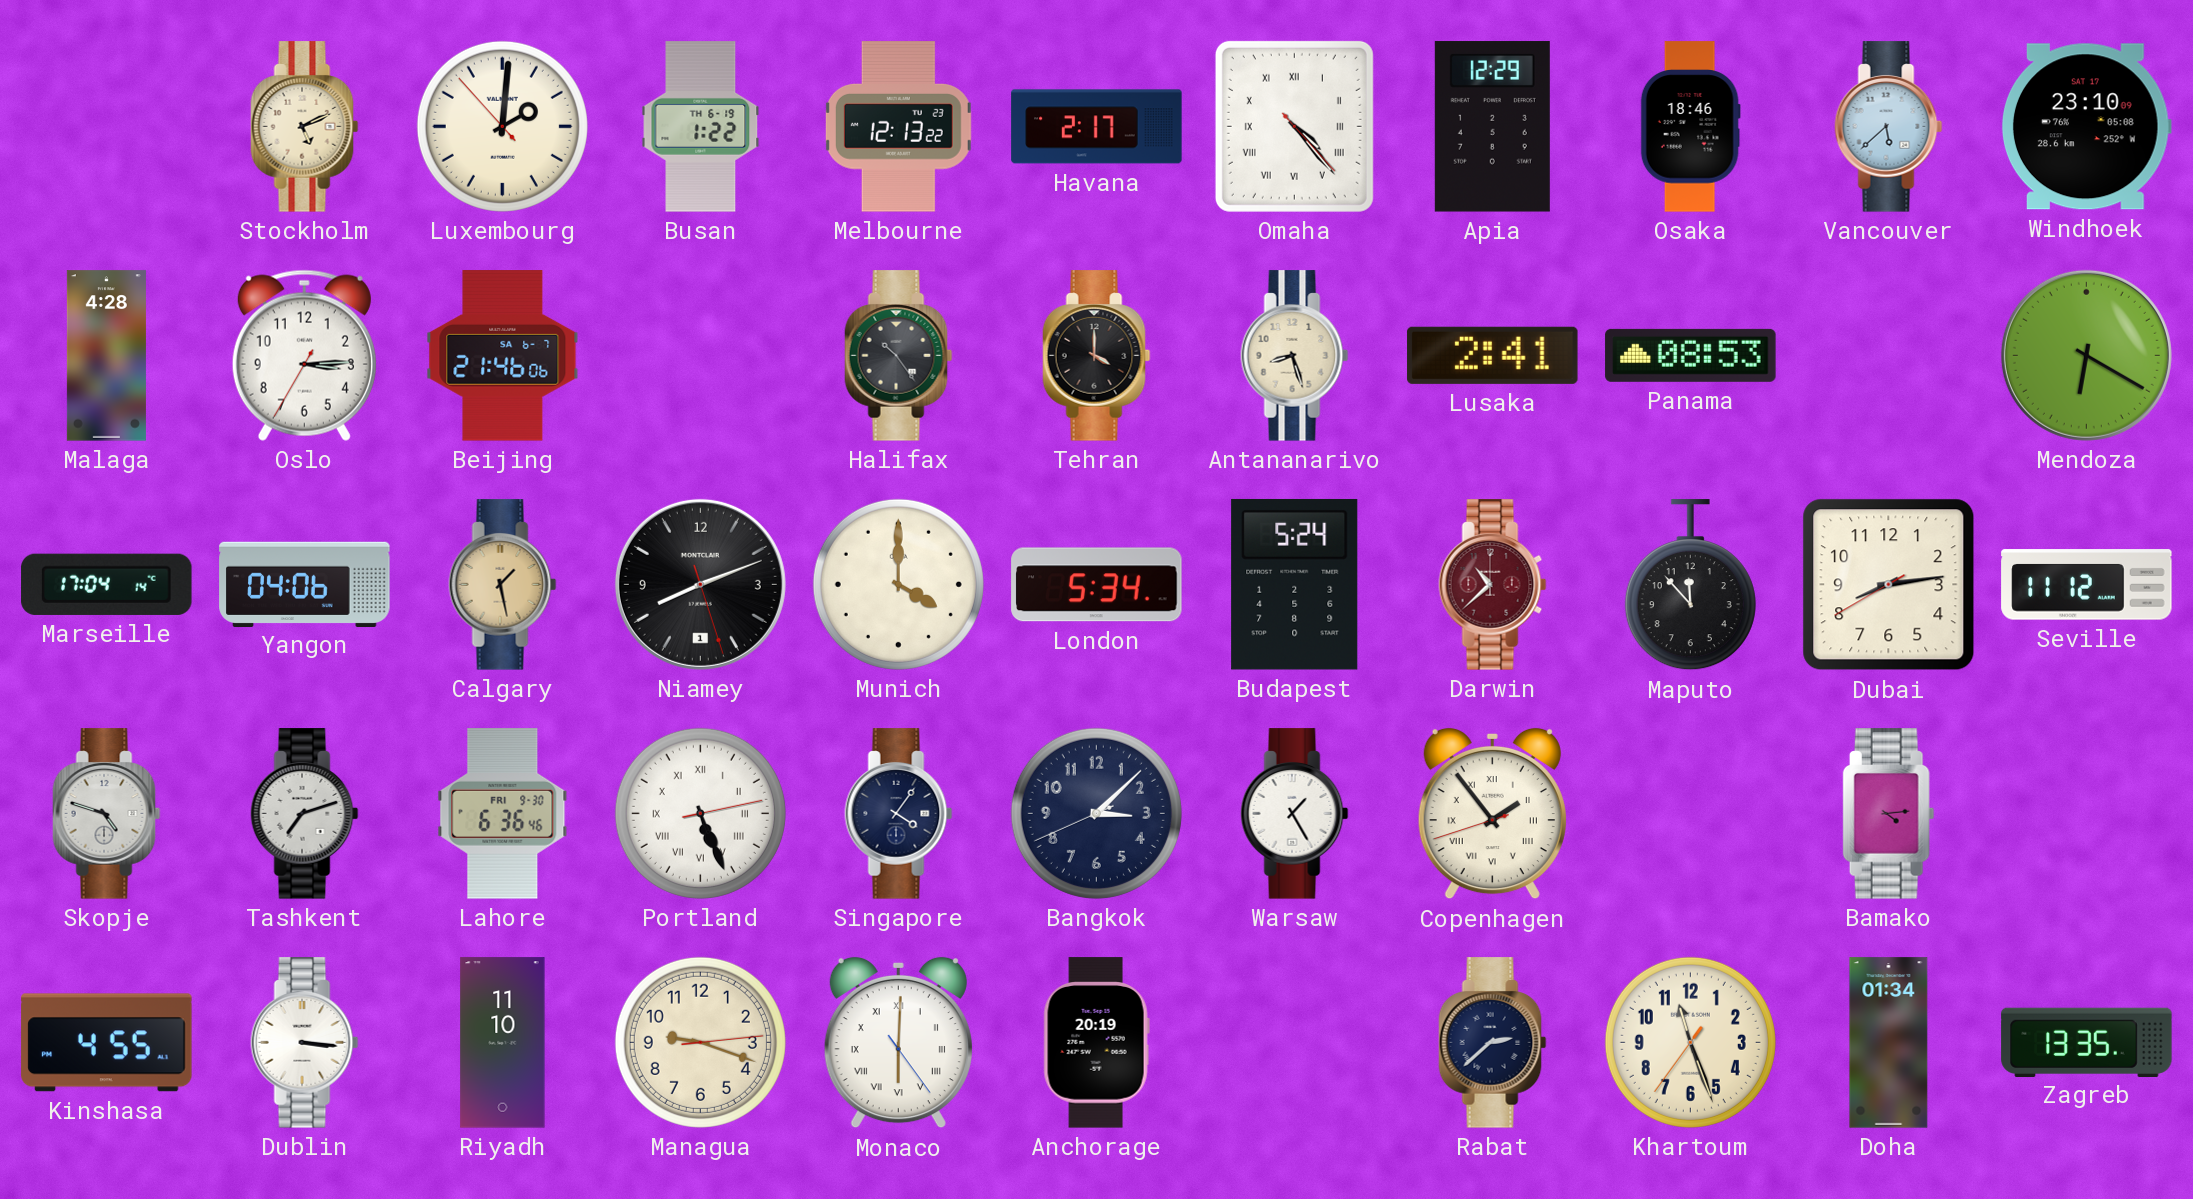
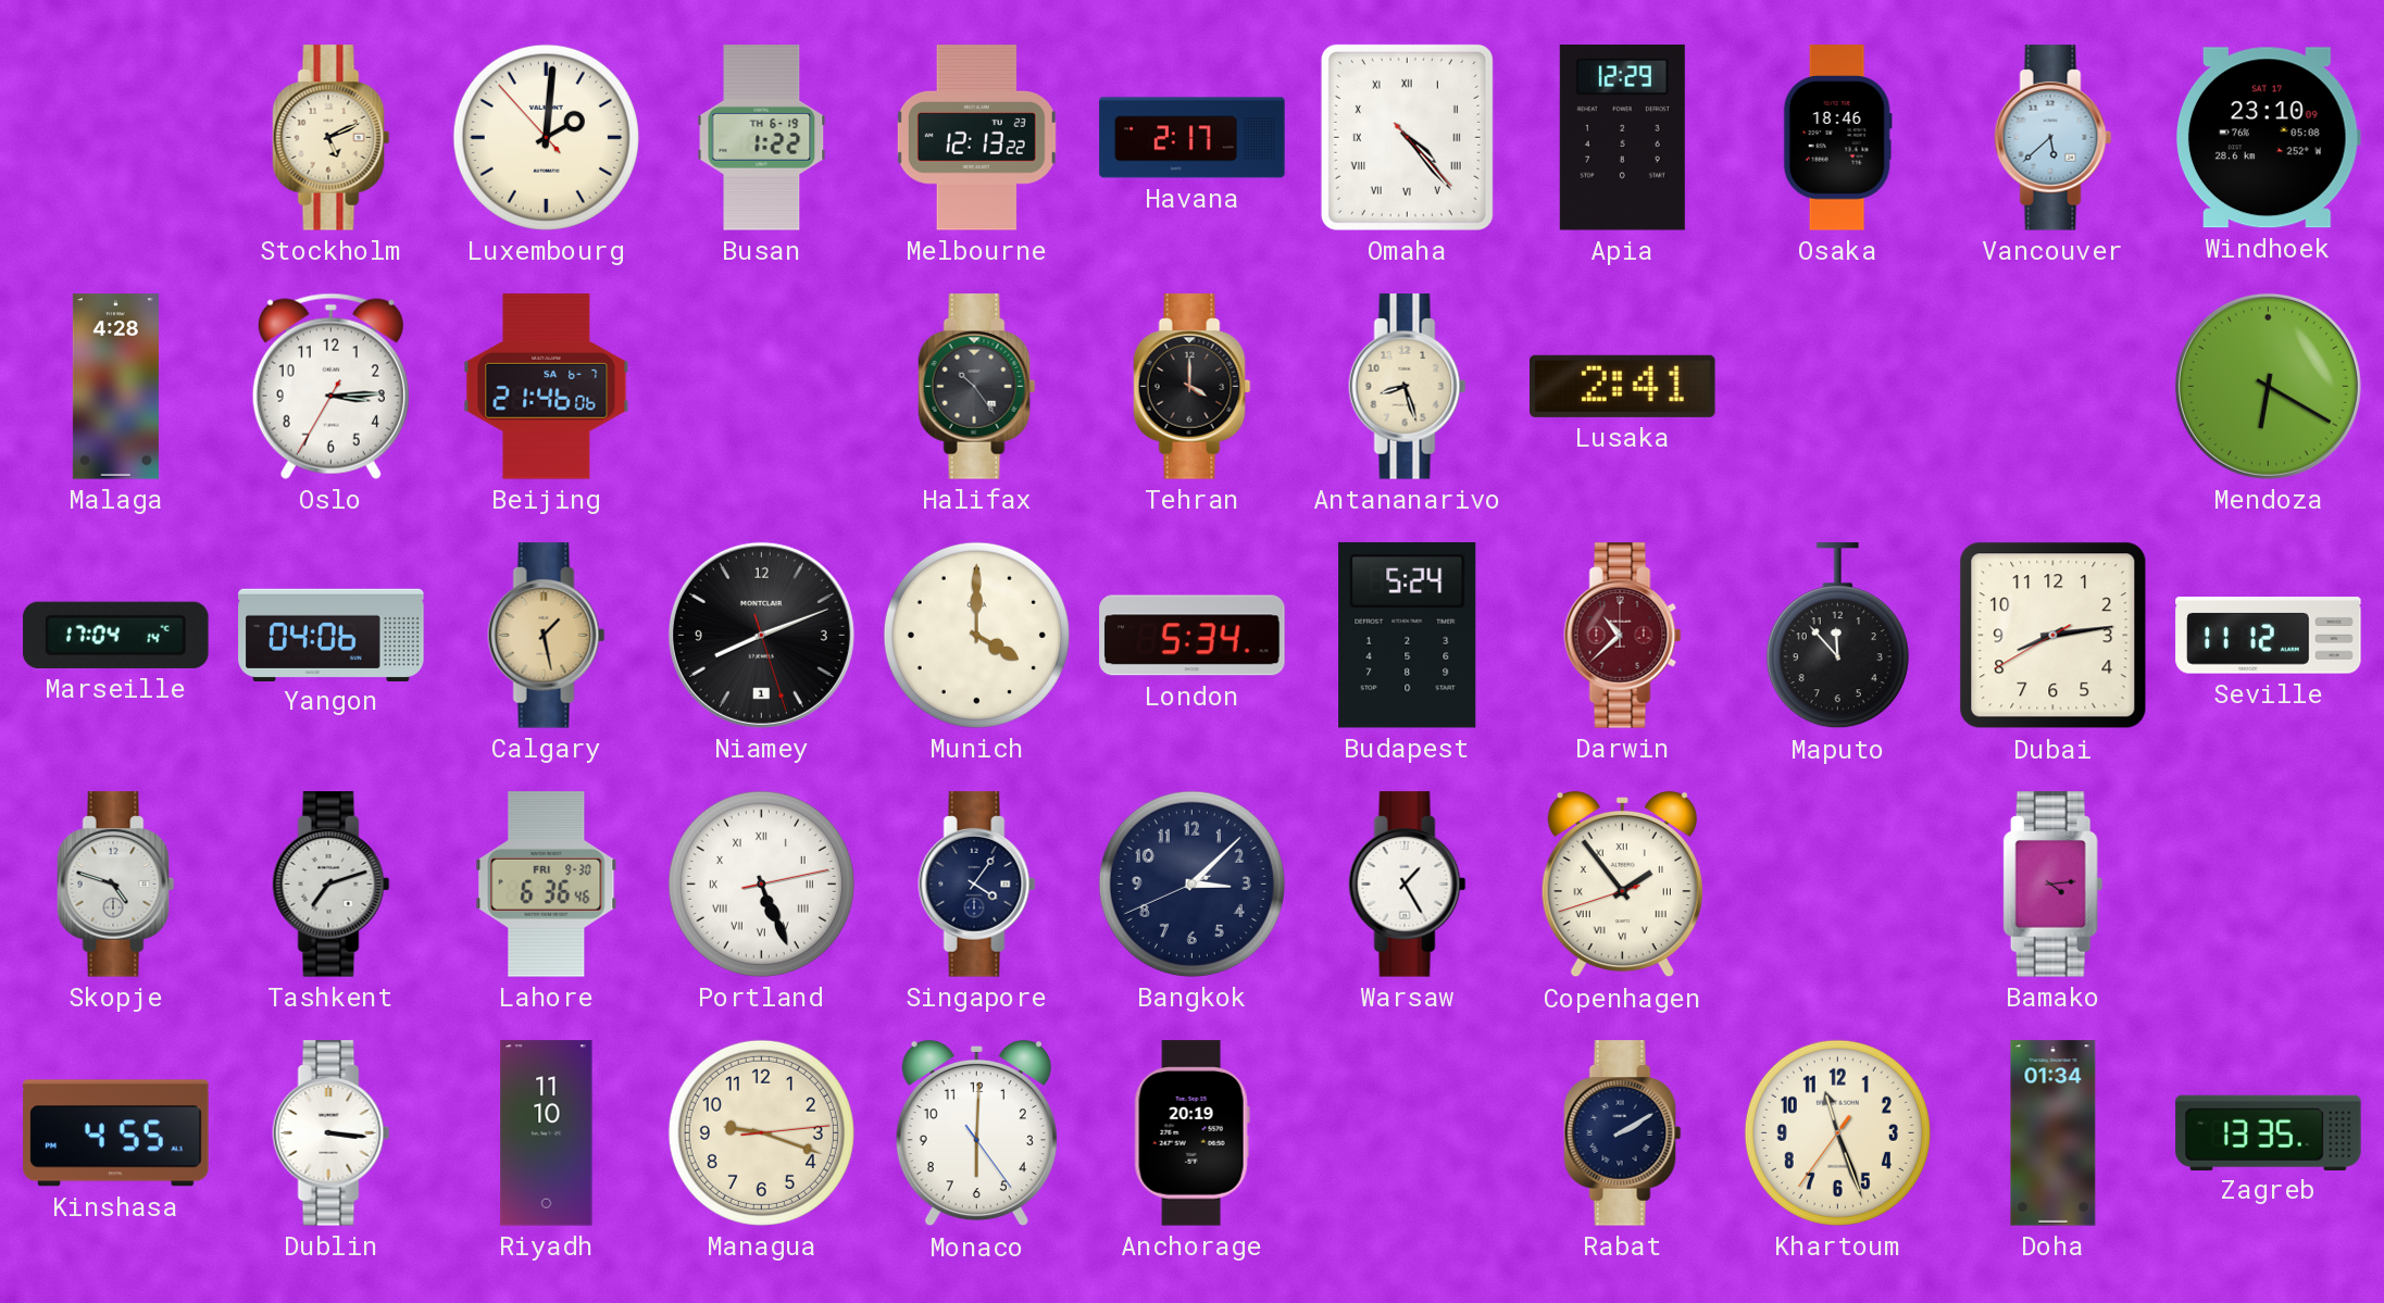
Panama: 08:53 -> none (1691, 355)
Monaco numerals: Roman -> Arabic (976, 1133)
Rabat: 2:38 -> 2:10 (1623, 1133)
